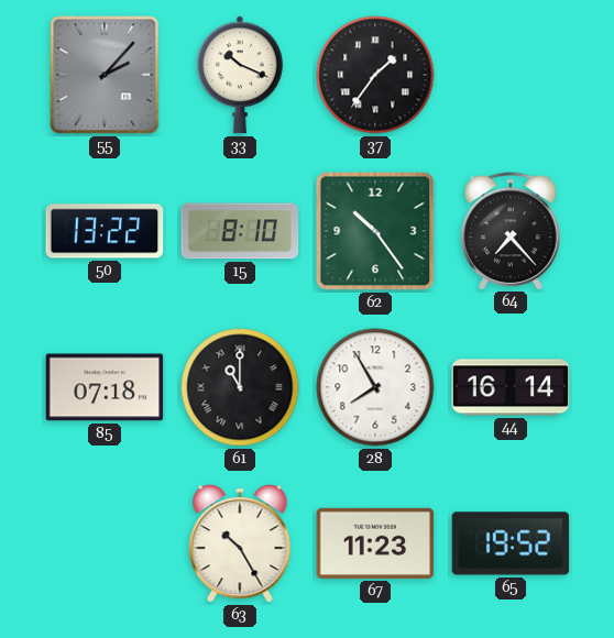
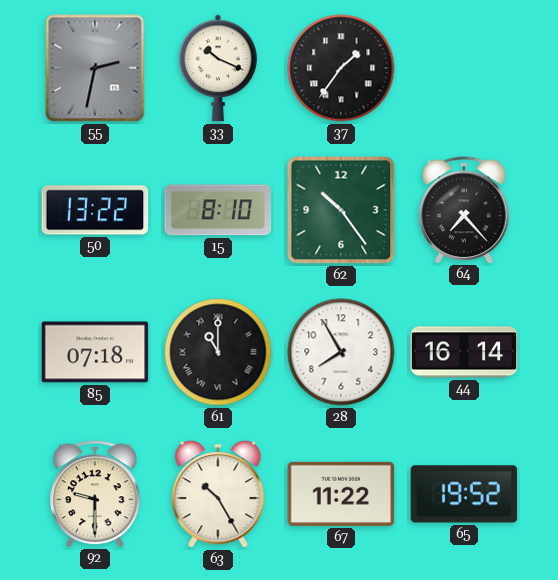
55: 2:07 -> 2:32 (95, 68)
92: none -> 9:30 (95, 494)
67: 11:23 -> 11:22 (341, 494)
